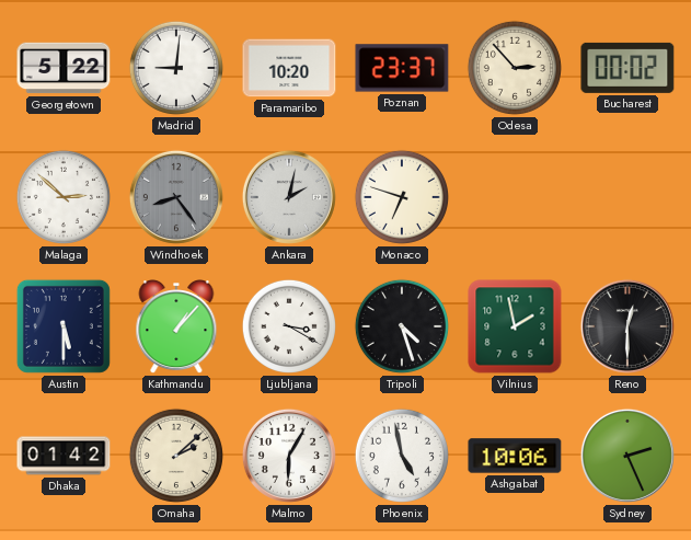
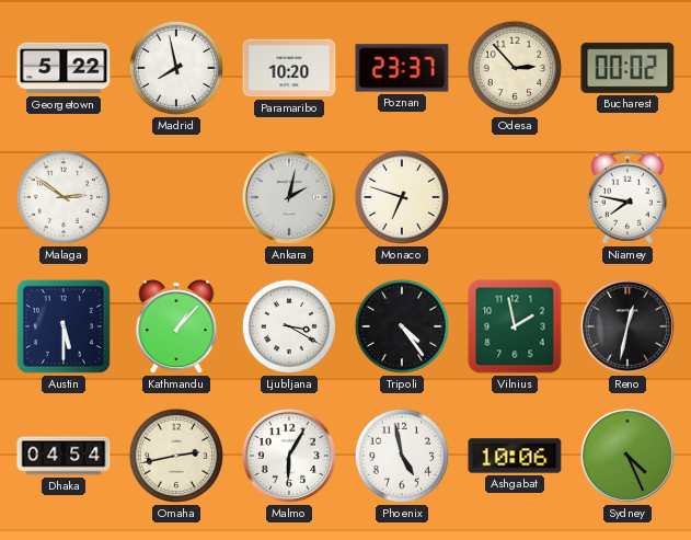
Madrid: 9:01 -> 7:58 (176, 68)
Malaga: 2:52 -> 2:51 (64, 197)
Windhoek: 8:24 -> none (176, 197)
Niamey: none -> 7:47 (627, 197)
Tripoli: 4:27 -> 4:24 (402, 326)
Reno: 12:30 -> 12:32 (627, 326)
Dhaka: 01:42 -> 04:54 (64, 456)
Omaha: 2:08 -> 2:43 (176, 456)
Sydney: 2:26 -> 4:26 (627, 456)
